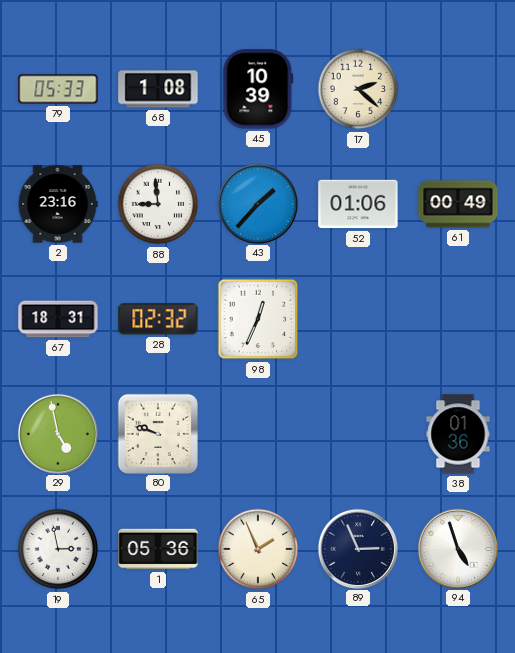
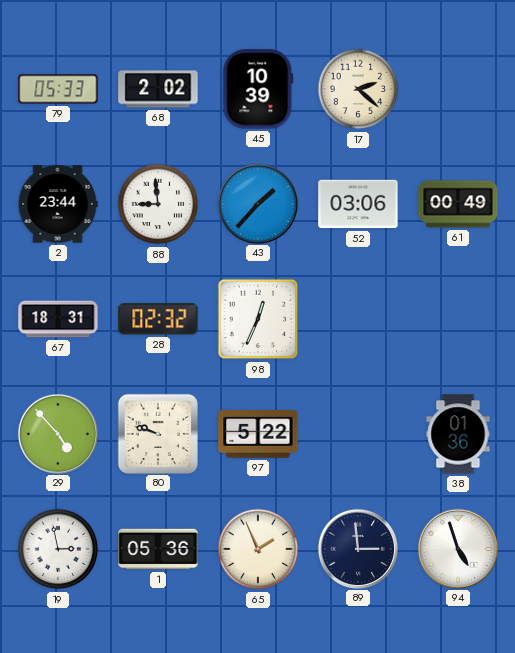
68: 1:08 -> 2:02 (158, 89)
2: 23:16 -> 23:44 (58, 204)
52: 01:06 -> 03:06 (358, 204)
29: 4:58 -> 4:53 (57, 433)
97: none -> 5:22 (258, 435)
89: 2:56 -> 2:59 (357, 548)
